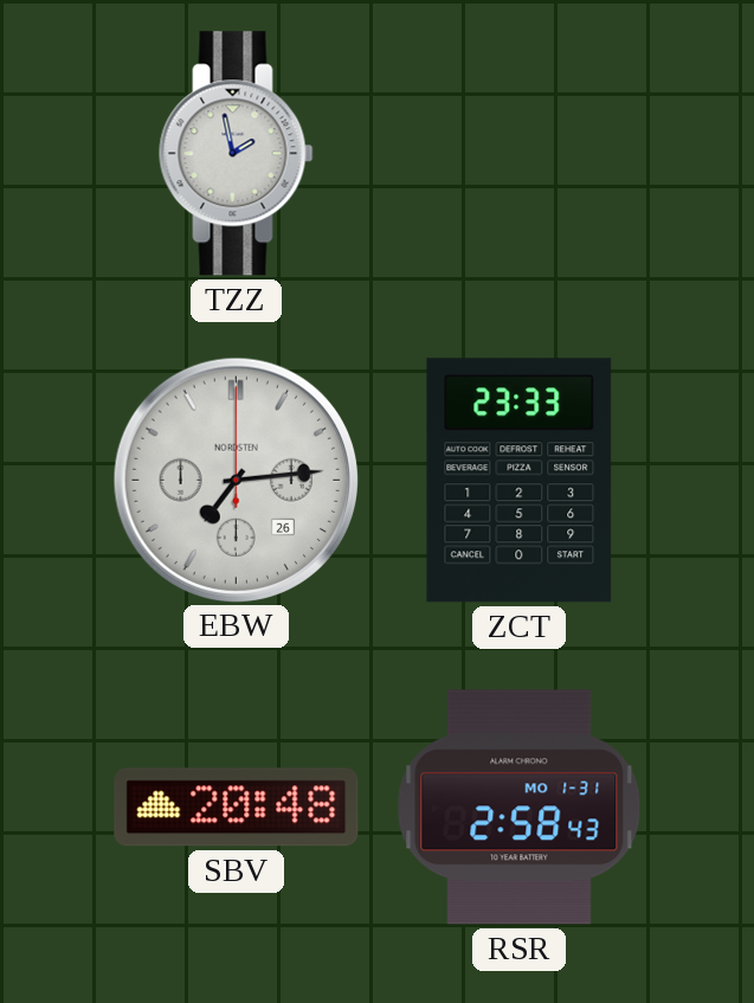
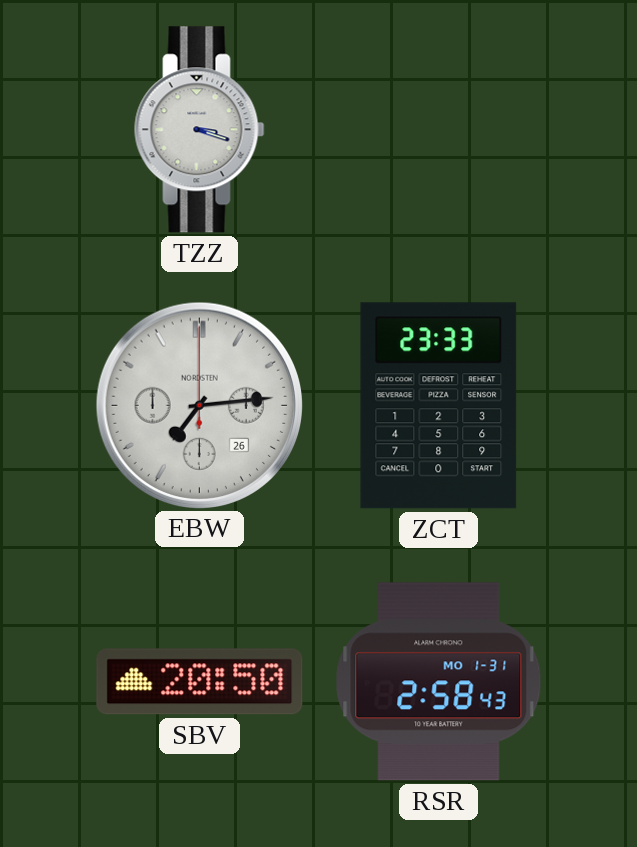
TZZ: 1:58 -> 3:18 (200, 130)
SBV: 20:48 -> 20:50 (200, 682)
